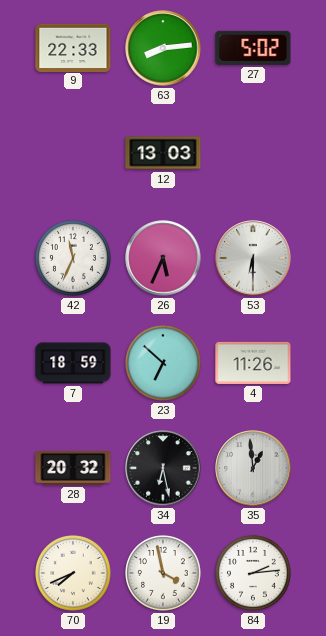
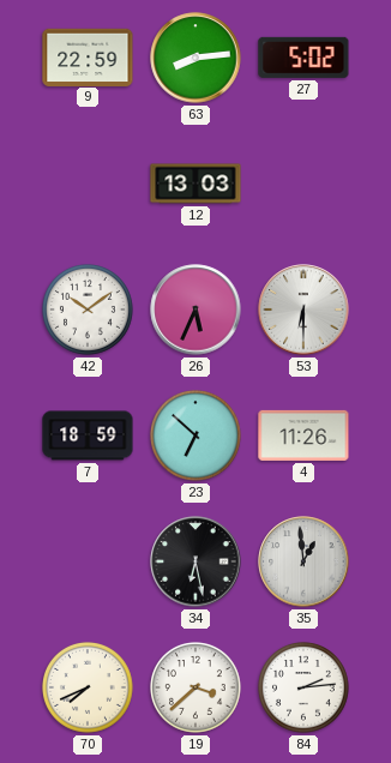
9: 22:33 -> 22:59 (88, 56)
42: 11:34 -> 10:09 (89, 311)
28: 20:32 -> none (73, 468)
19: 3:58 -> 3:38 (197, 689)
